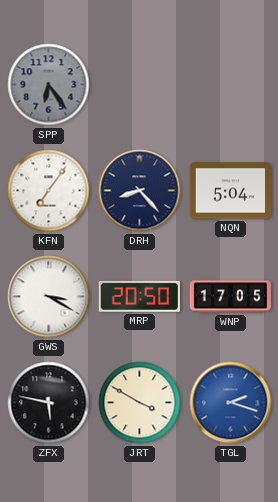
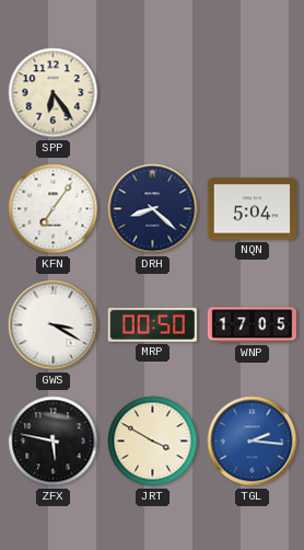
SPP dial: grey -> cream (54, 93)
DRH: 8:23 -> 8:22 (153, 209)
MRP: 20:50 -> 00:50 (152, 324)
TGL: 2:18 -> 2:16 (253, 442)
